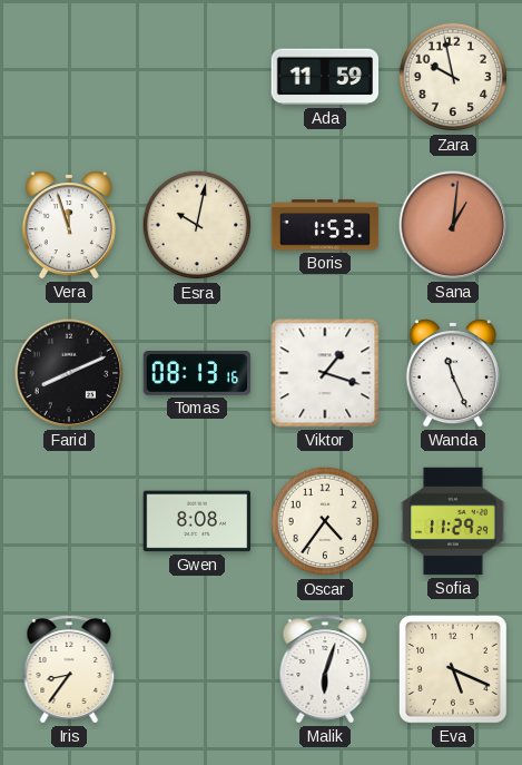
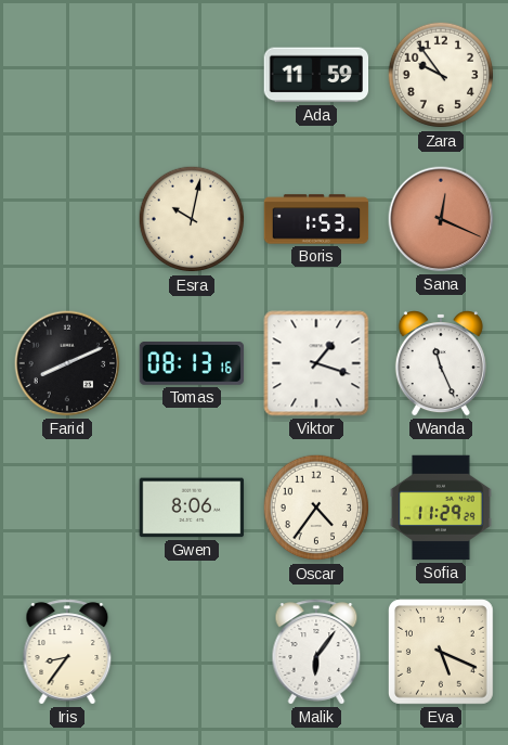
Zara: 9:58 -> 9:54 (441, 75)
Vera: 11:57 -> none (69, 225)
Sana: 1:01 -> 12:19 (441, 219)
Gwen: 8:08 -> 8:06 (192, 508)
Malik: 6:03 -> 6:06 (316, 652)
